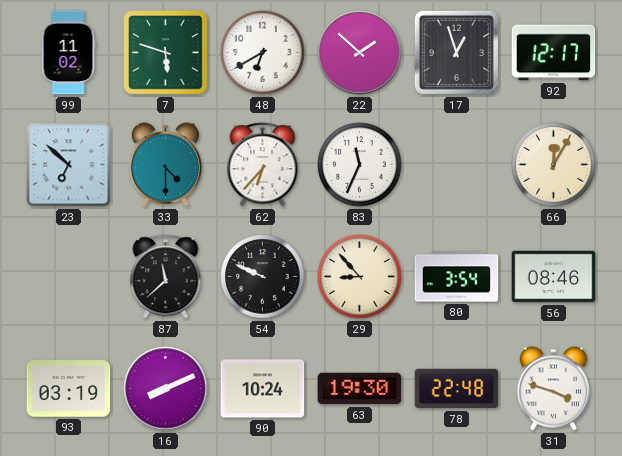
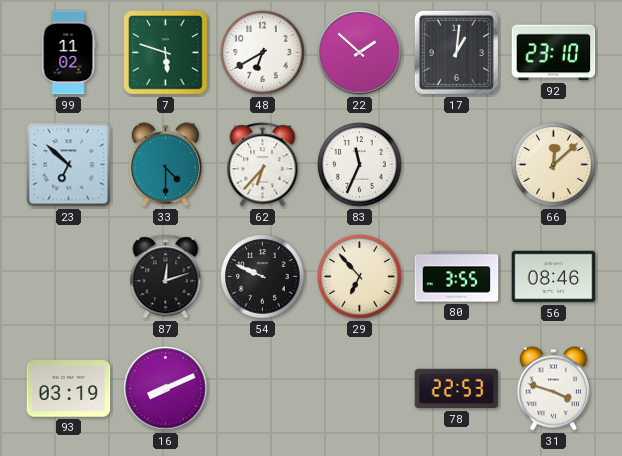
17: 12:57 -> 1:01 (456, 52)
92: 12:17 -> 23:10 (554, 53)
66: 12:05 -> 12:08 (554, 165)
87: 11:38 -> 12:12 (166, 277)
29: 8:53 -> 6:53 (360, 277)
80: 3:54 -> 3:55 (457, 277)
90: 10:24 -> none (263, 389)
63: 19:30 -> none (360, 389)
78: 22:48 -> 22:53 (457, 389)
